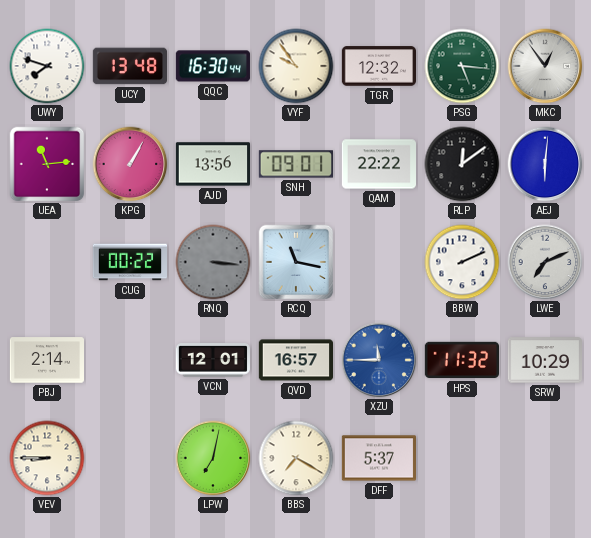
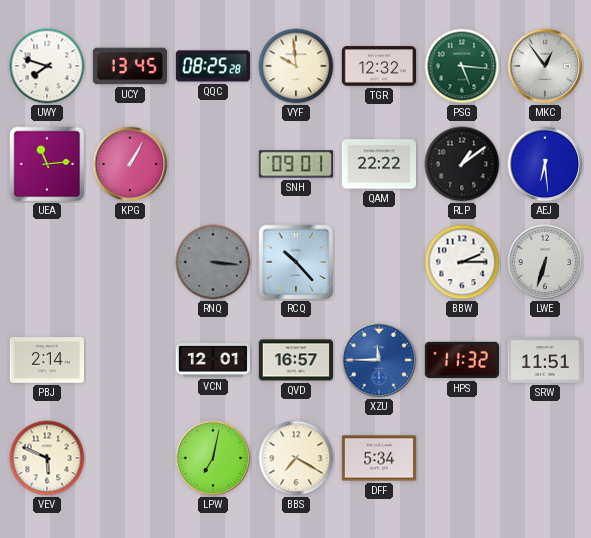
UCY: 13:48 -> 13:45 (129, 66)
QQC: 16:30 -> 08:25 (213, 66)
VYF: 9:54 -> 9:59 (296, 66)
AJD: 13:56 -> none (212, 164)
RLP: 12:09 -> 1:09 (462, 164)
AEJ: 6:01 -> 6:29 (545, 164)
CUG: 00:22 -> none (129, 262)
RCQ: 11:17 -> 10:23 (296, 262)
BBW: 2:11 -> 2:15 (462, 262)
LWE: 7:11 -> 6:33 (545, 262)
SRW: 10:29 -> 11:51 (544, 360)
VEV: 8:45 -> 5:49 (47, 458)
DFF: 5:37 -> 5:34 (378, 458)
